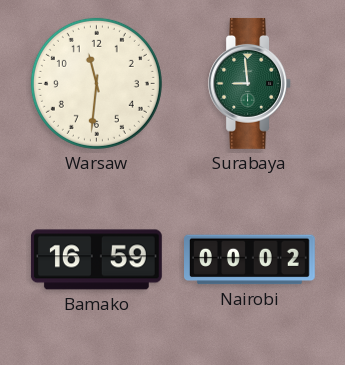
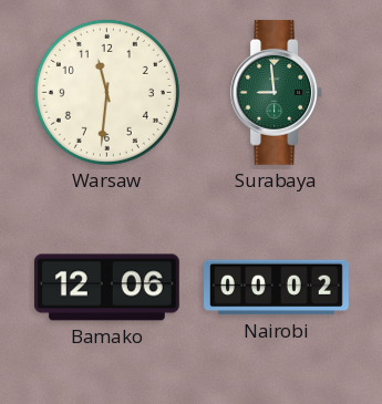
Bamako: 16:59 -> 12:06 (106, 288)
